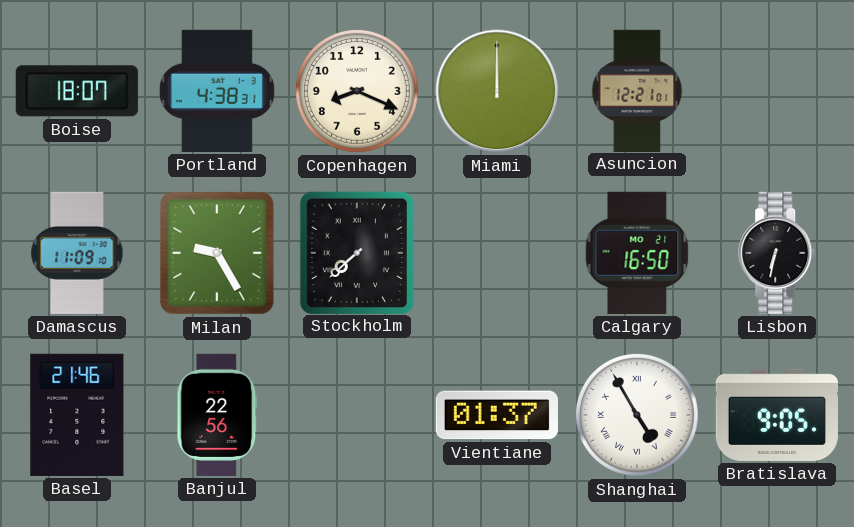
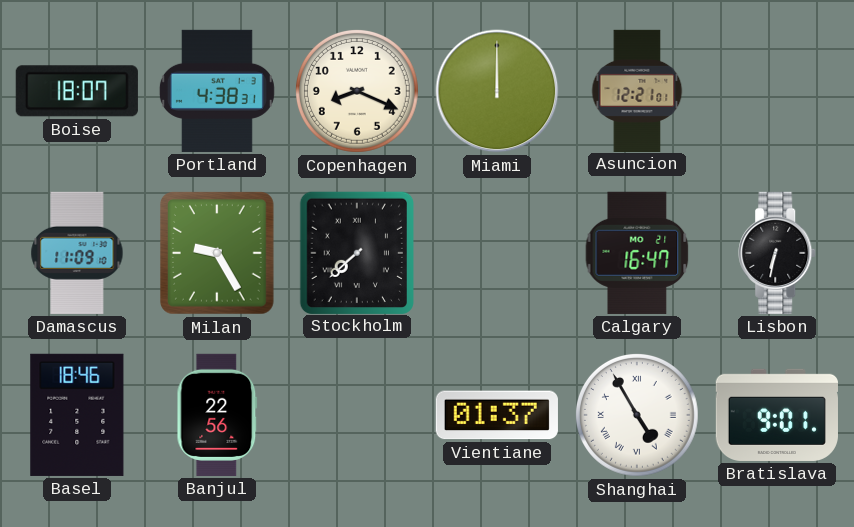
Calgary: 16:50 -> 16:47 (637, 253)
Basel: 21:46 -> 18:46 (77, 415)
Bratislava: 9:05 -> 9:01 (777, 415)
